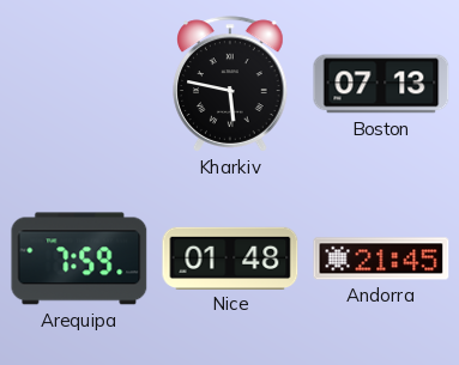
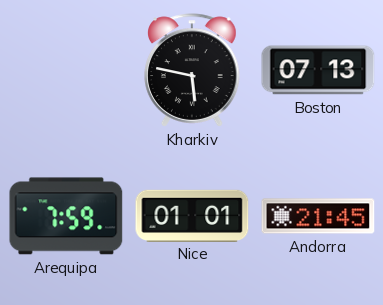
Nice: 01:48 -> 01:01 (192, 215)
